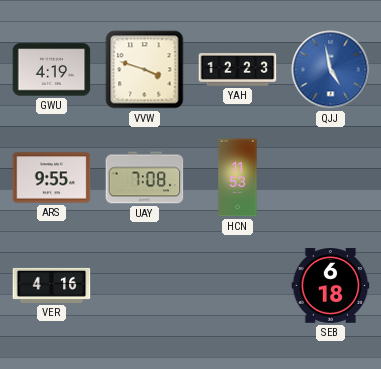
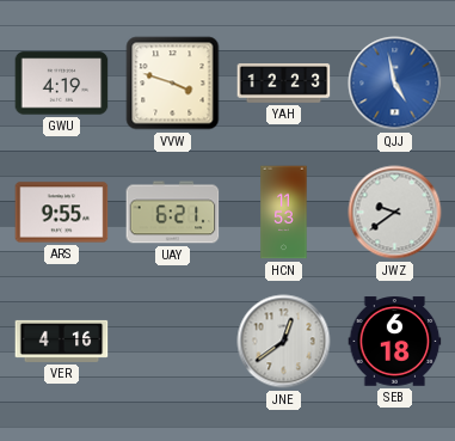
UAY: 7:08 -> 6:21 (173, 213)
JWZ: none -> 9:39 (395, 213)
JNE: none -> 12:39 (284, 342)
